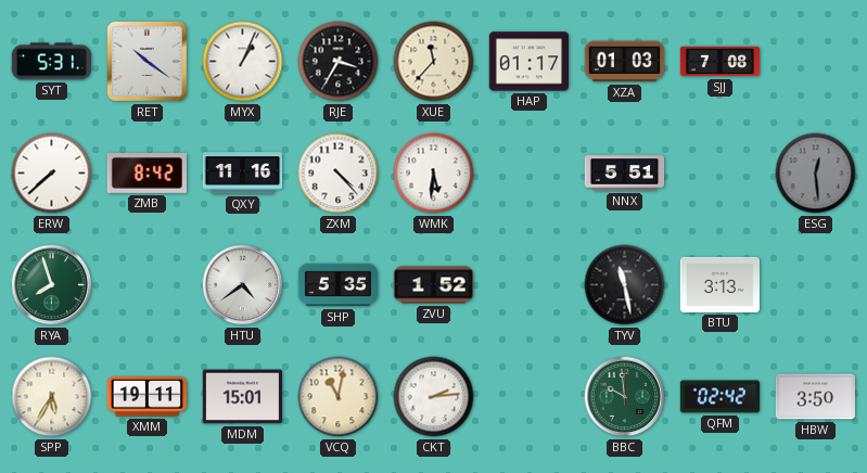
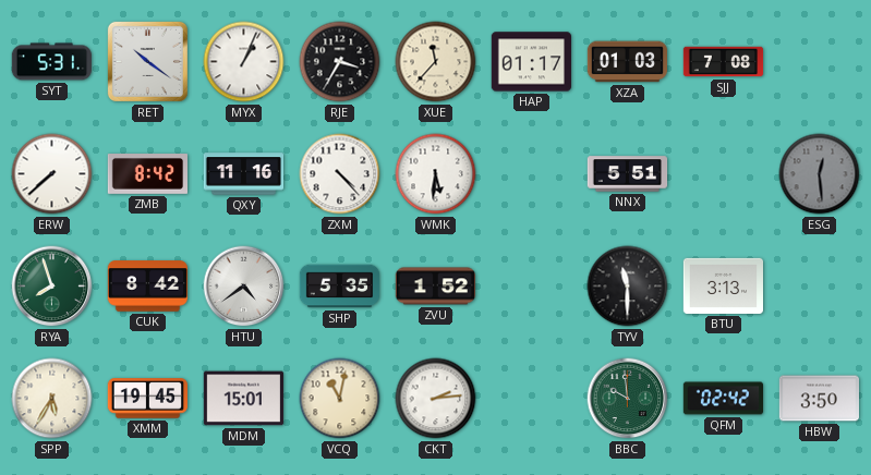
CUK: none -> 8:42 (147, 287)
TYV: 11:28 -> 11:30 (628, 287)
XMM: 19:11 -> 19:45 (147, 399)
